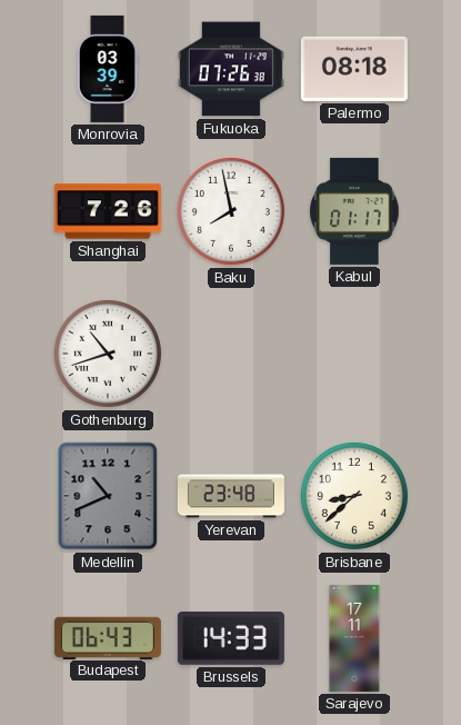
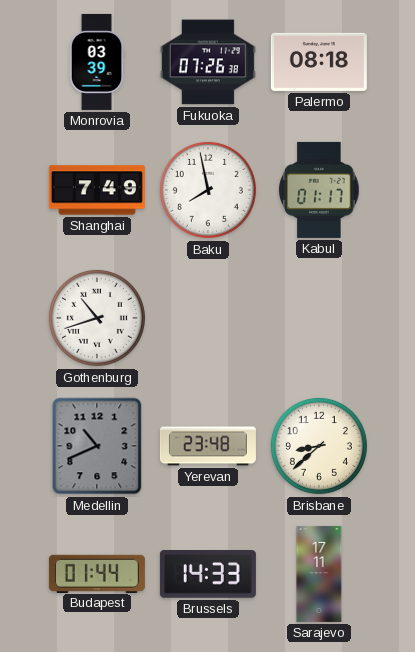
Shanghai: 7:26 -> 7:49 (97, 190)
Budapest: 06:43 -> 01:44 (97, 573)
